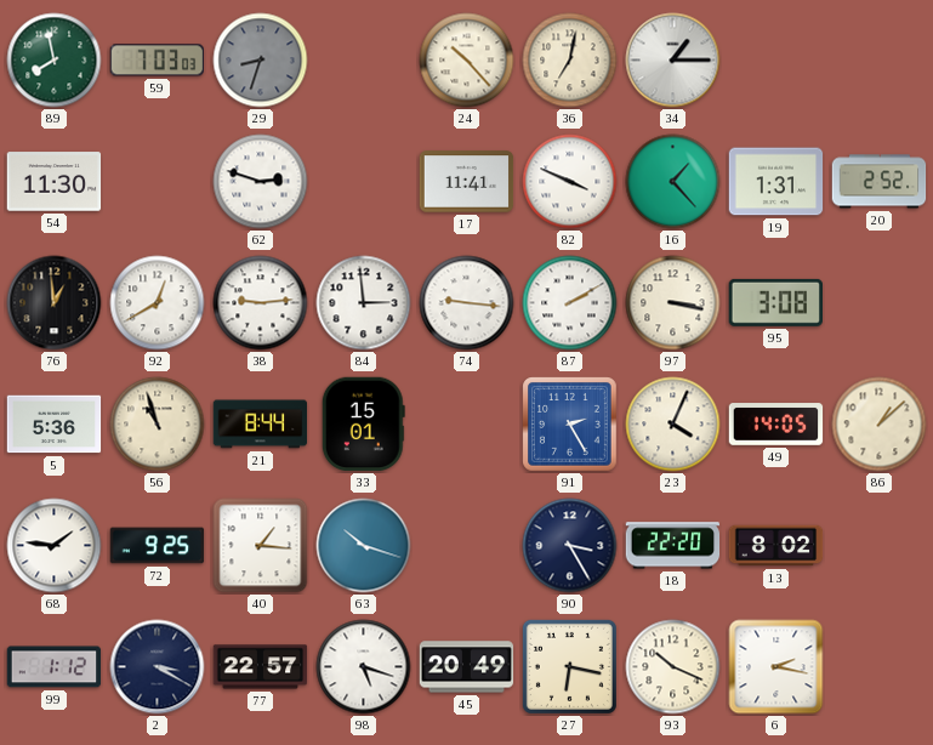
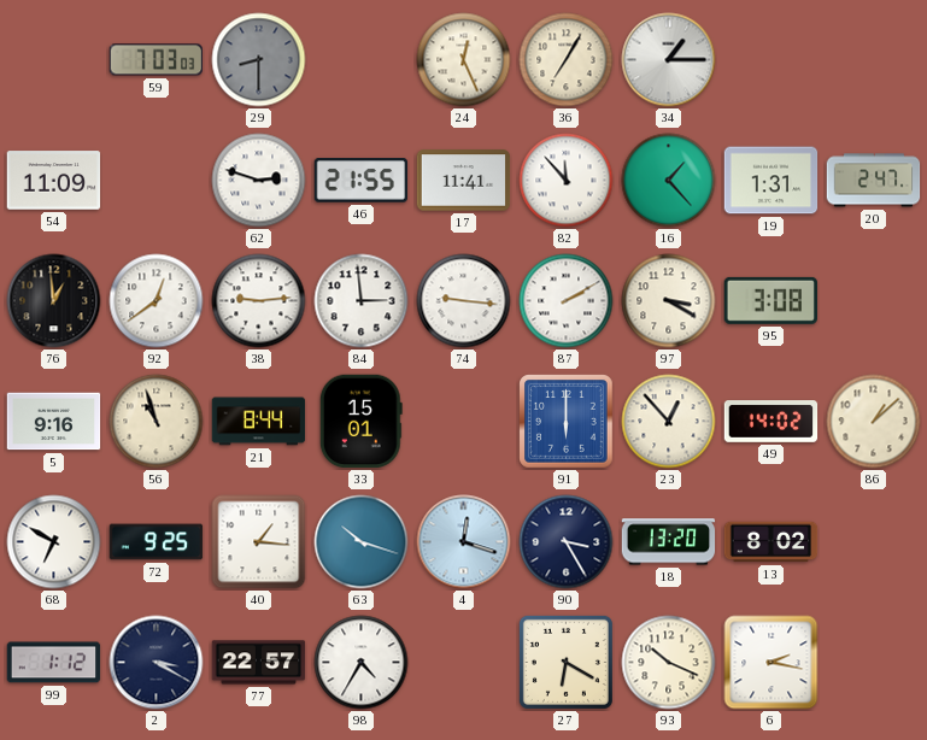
89: 7:58 -> none (55, 61)
29: 8:33 -> 8:30 (259, 60)
24: 10:23 -> 12:26 (464, 60)
36: 7:02 -> 7:05 (567, 60)
54: 11:30 -> 11:09 (54, 181)
46: none -> 21:55 (362, 181)
82: 3:49 -> 11:53 (567, 181)
20: 2:52 -> 2:47 (874, 181)
92: 12:40 -> 12:39 (157, 301)
97: 3:17 -> 3:20 (669, 301)
5: 5:36 -> 9:16 (54, 422)
91: 2:25 -> 6:00 (567, 422)
23: 4:04 -> 12:53 (669, 422)
49: 14:05 -> 14:02 (771, 422)
68: 1:46 -> 6:50 (54, 542)
4: none -> 12:18 (464, 542)
18: 22:20 -> 13:20 (669, 542)
98: 5:18 -> 4:35 (362, 663)
45: 20:49 -> none (467, 667)
27: 6:17 -> 6:20 (565, 662)
